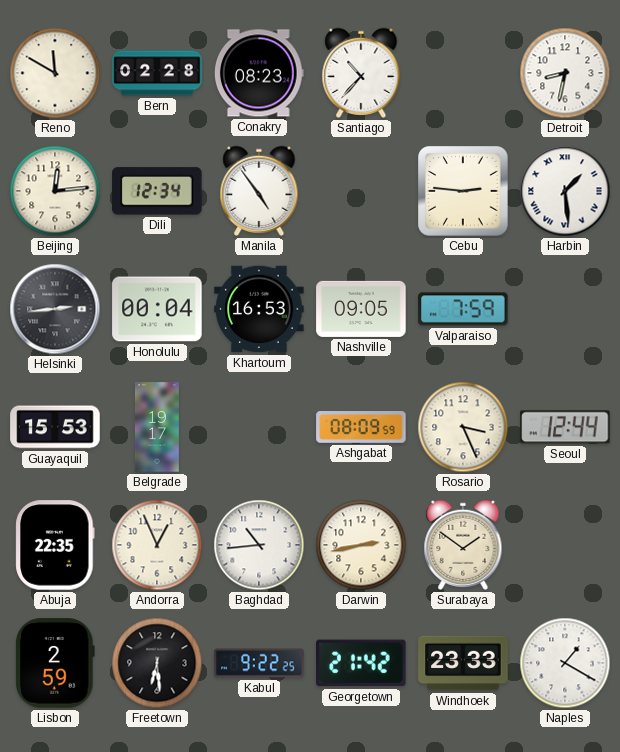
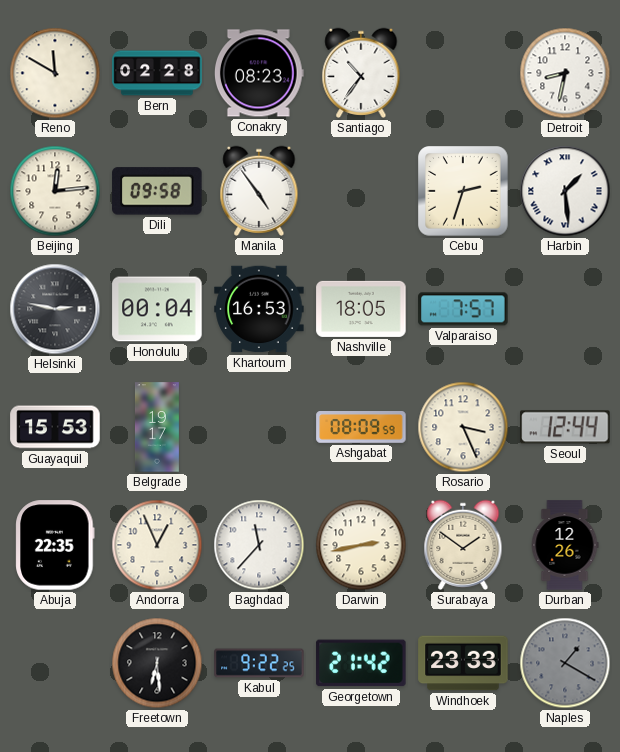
Santiago: 10:37 -> 10:36 (361, 73)
Dili: 12:34 -> 09:58 (157, 191)
Cebu: 2:46 -> 2:33 (463, 191)
Helsinki: 2:44 -> 2:47 (55, 309)
Nashville: 09:05 -> 18:05 (361, 309)
Valparaiso: 7:59 -> 7:57 (463, 309)
Baghdad: 10:44 -> 11:37 (259, 545)
Durban: none -> 12:26 (565, 545)
Lisbon: 2:59 -> none (55, 663)
Naples dial: white -> grey (565, 663)
